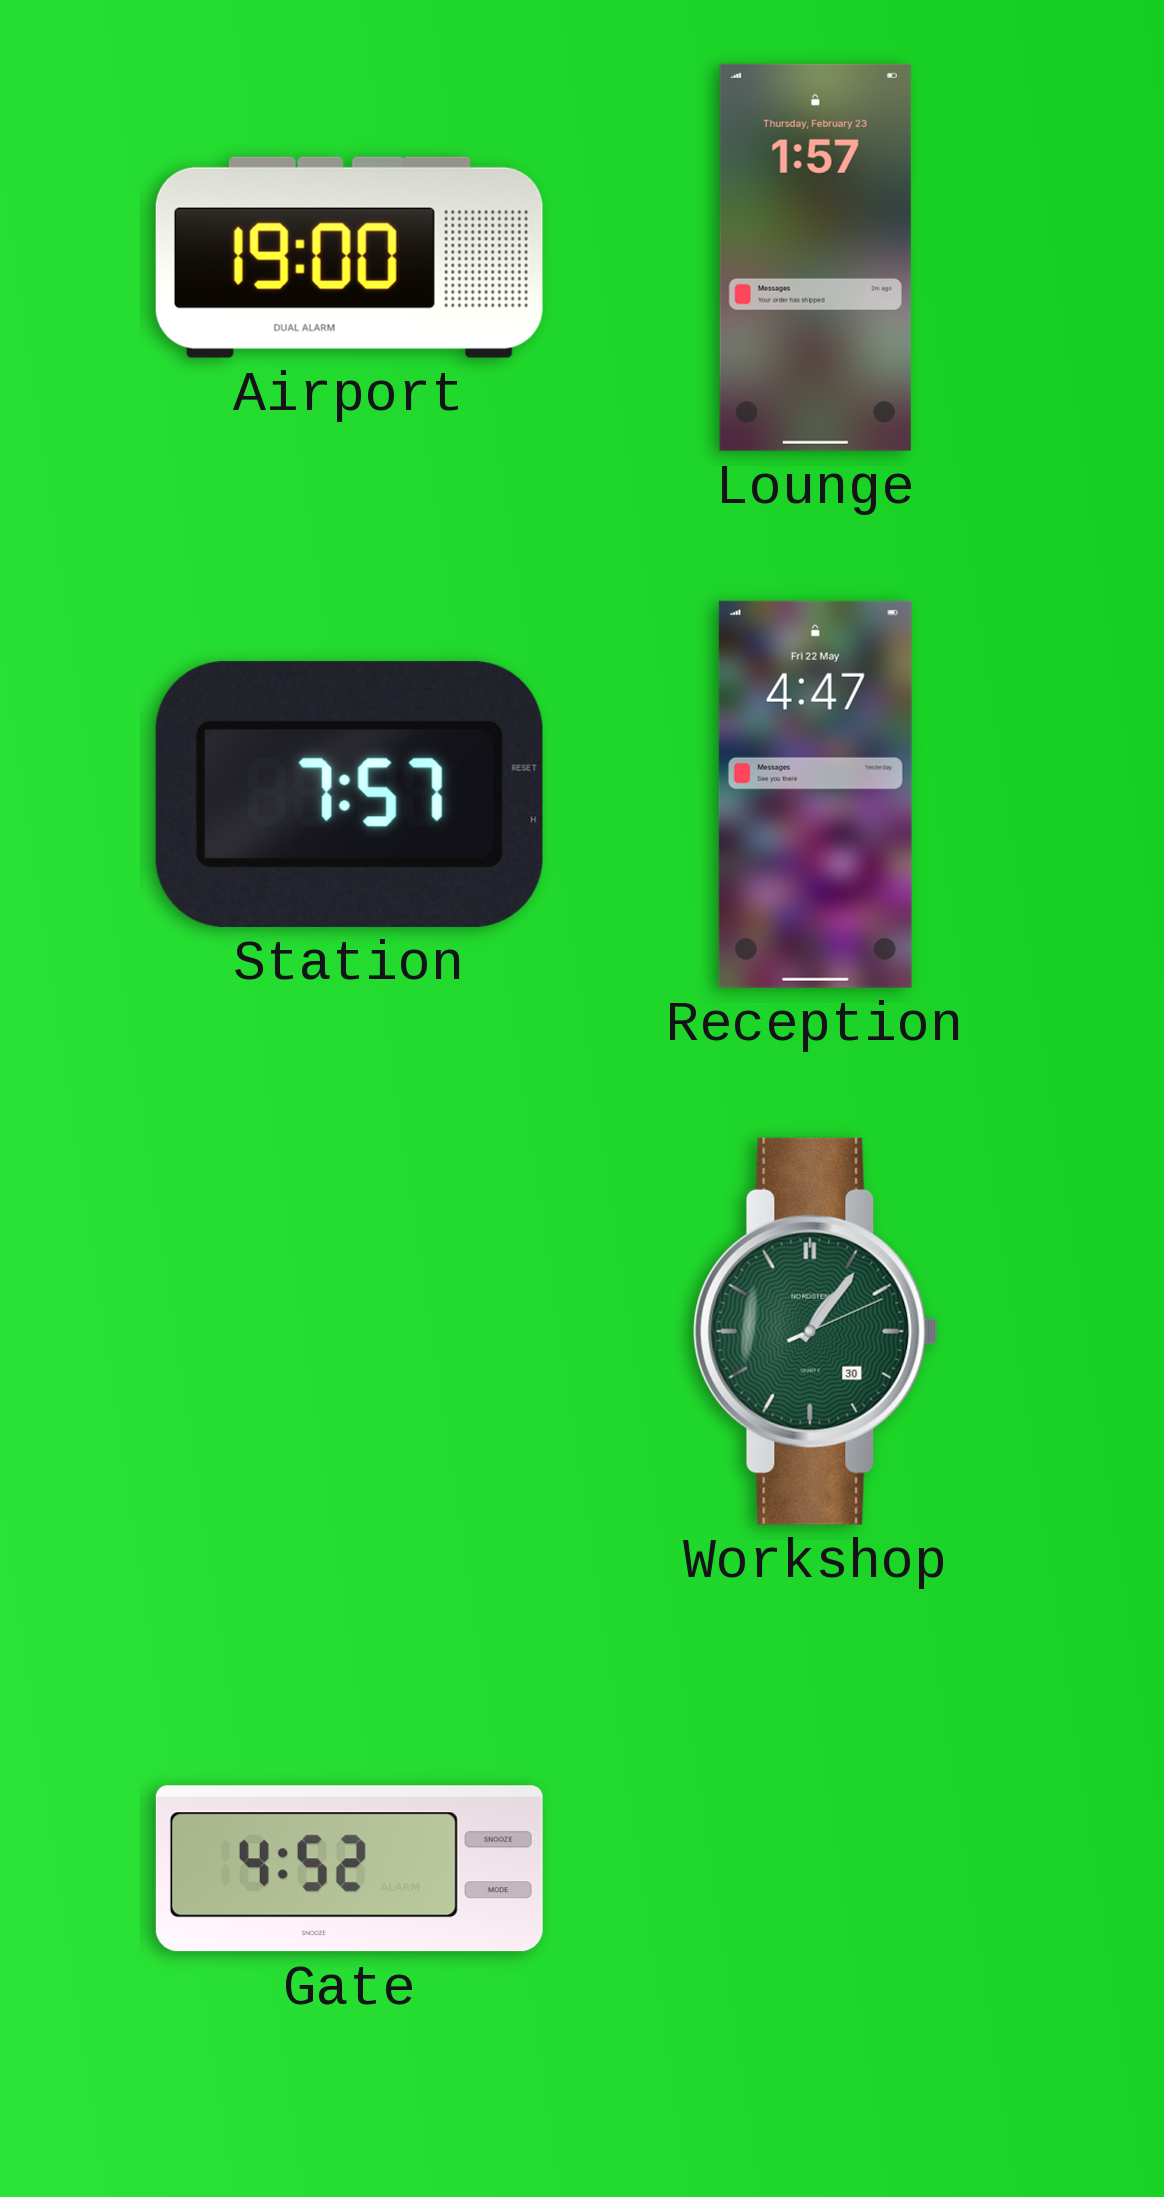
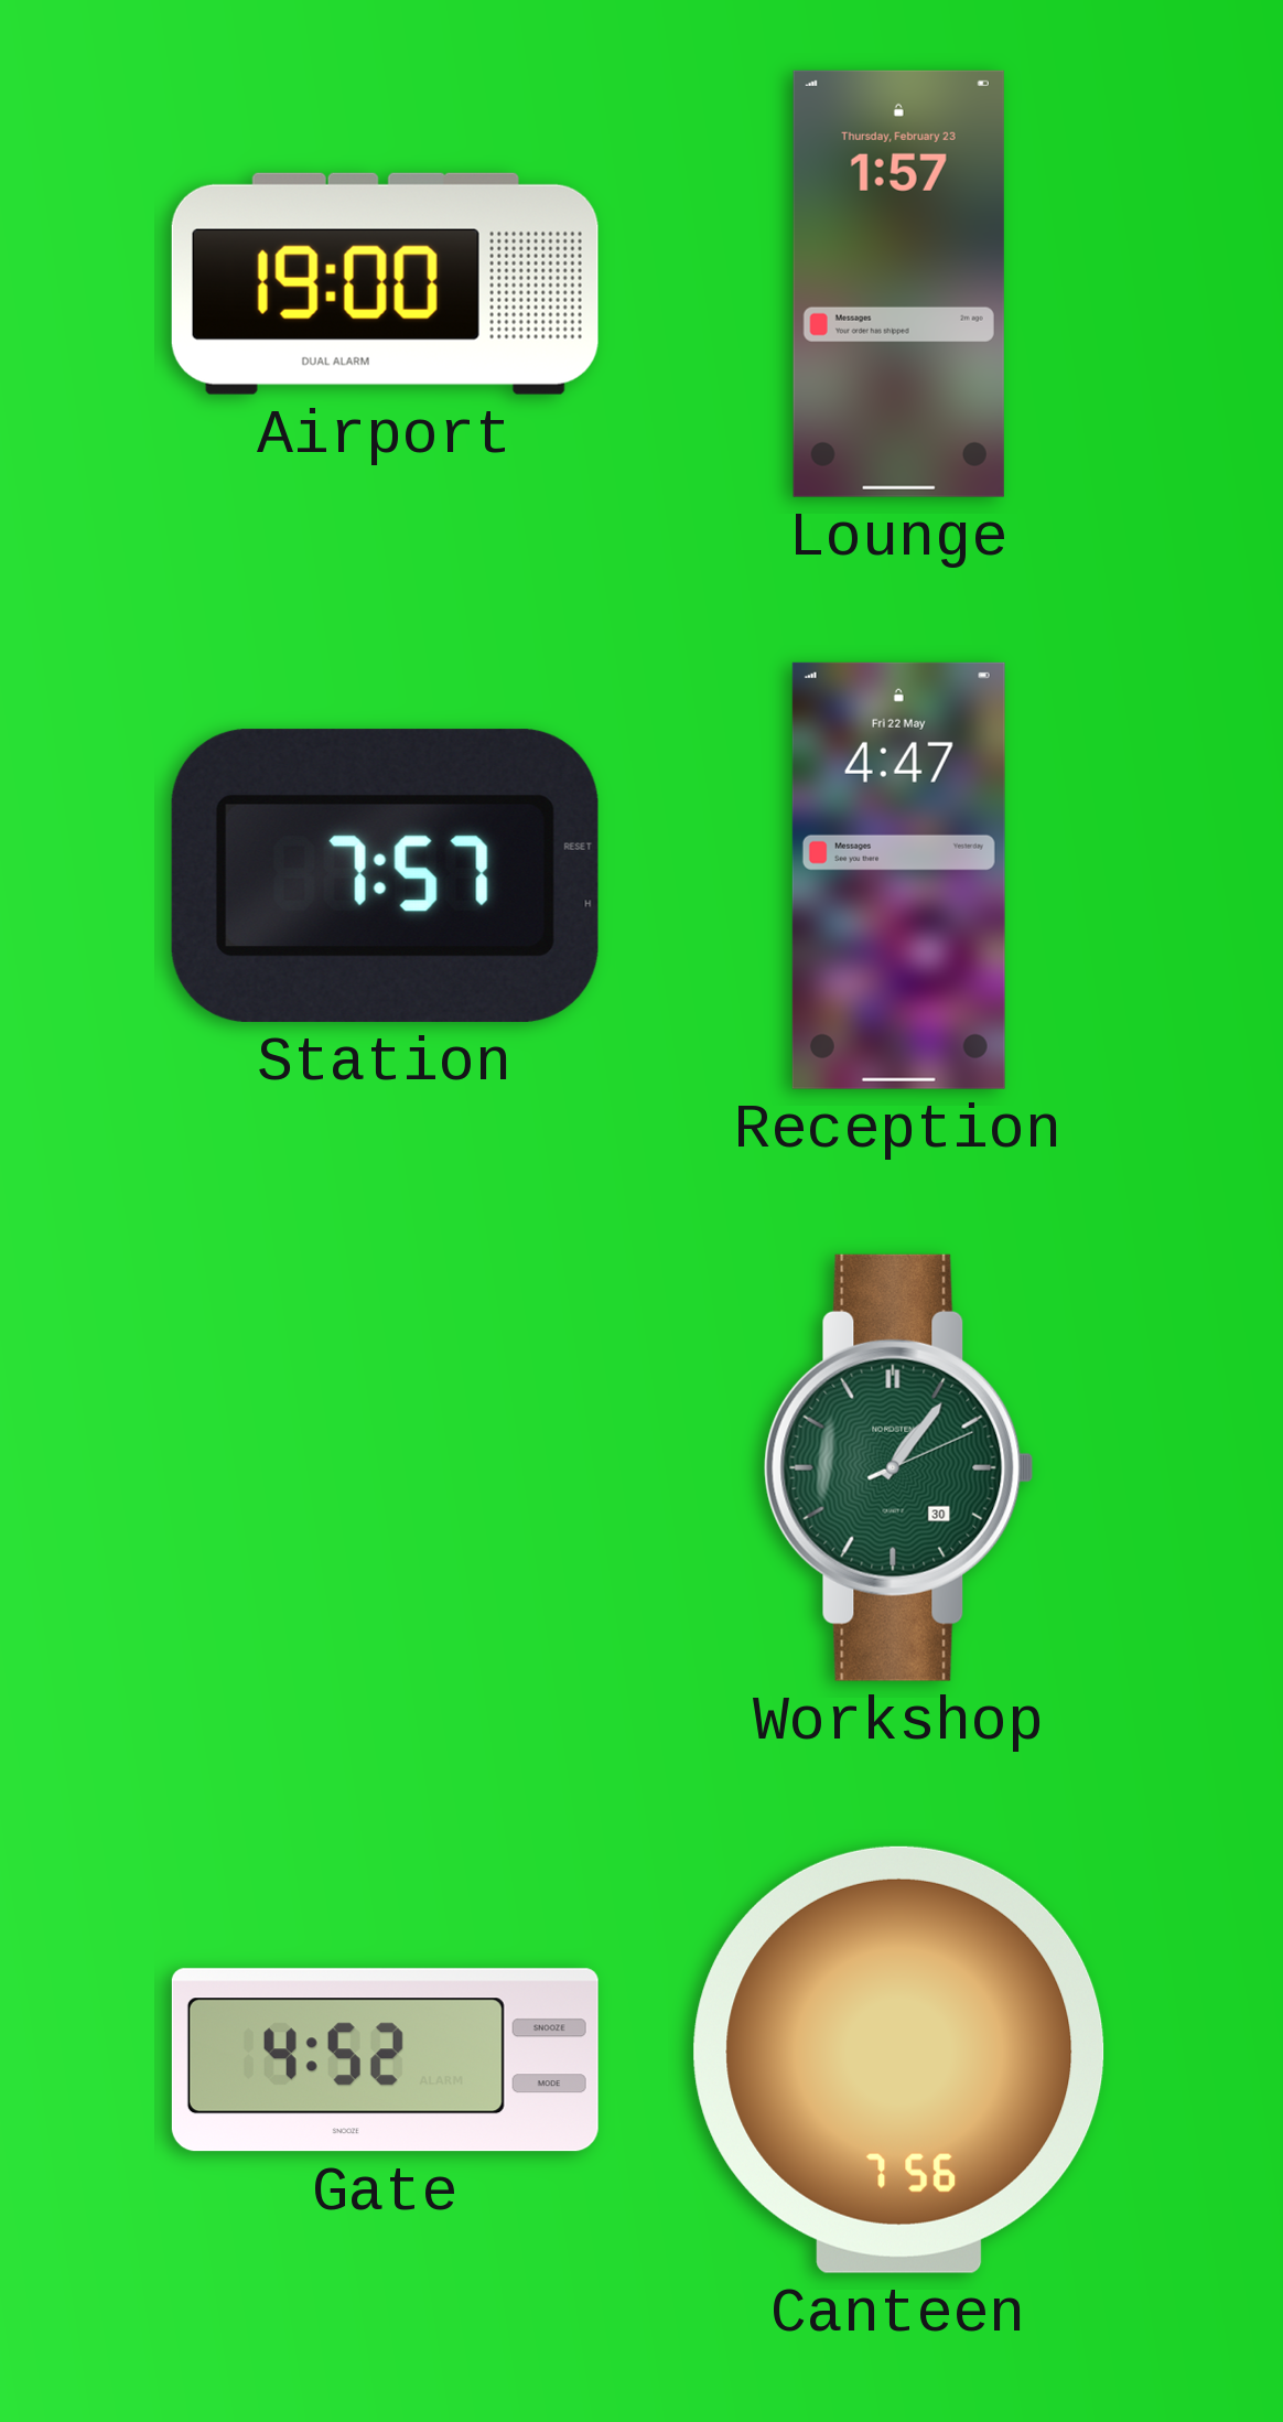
Canteen: none -> 7:56 (899, 2059)
